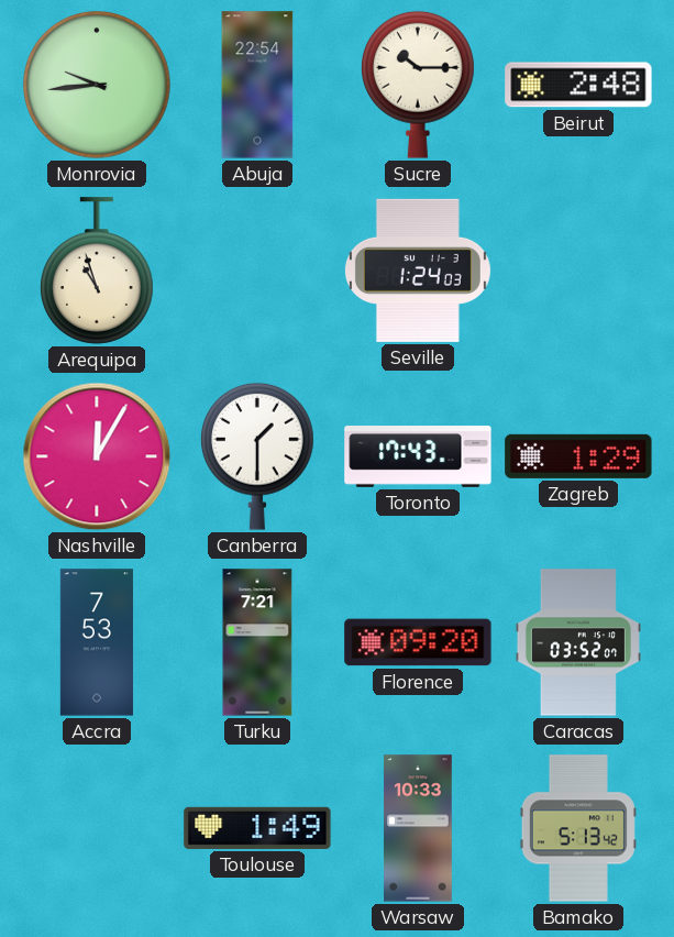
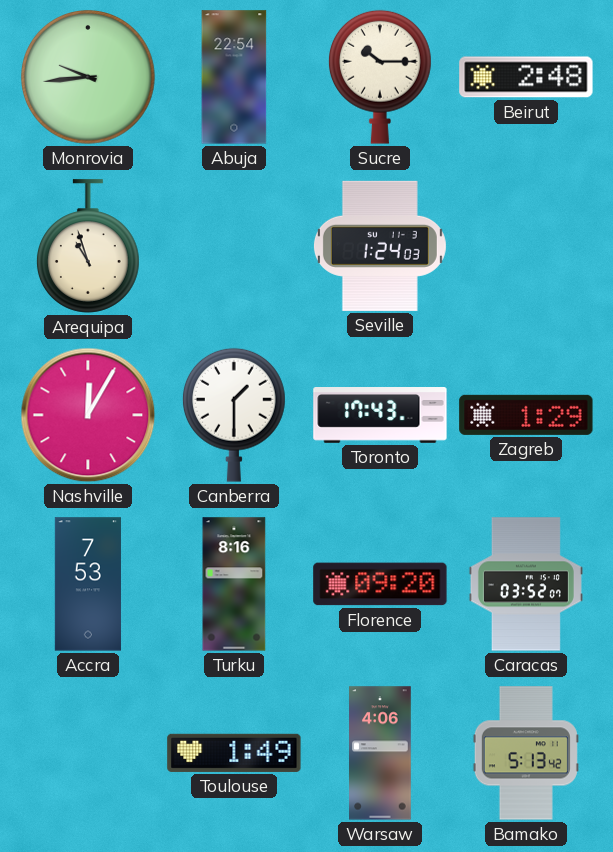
Turku: 7:21 -> 8:16 (234, 584)
Warsaw: 10:33 -> 4:06 (380, 753)
